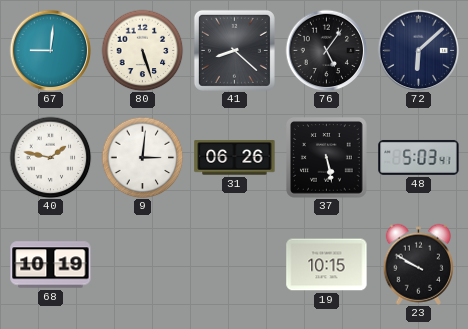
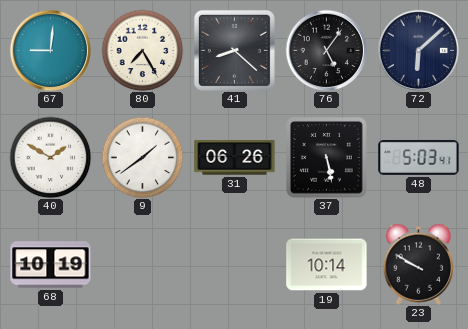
80: 5:27 -> 7:25 (142, 50)
40: 1:47 -> 1:50 (50, 157)
9: 3:01 -> 1:39 (142, 157)
19: 10:15 -> 10:14 (327, 265)
